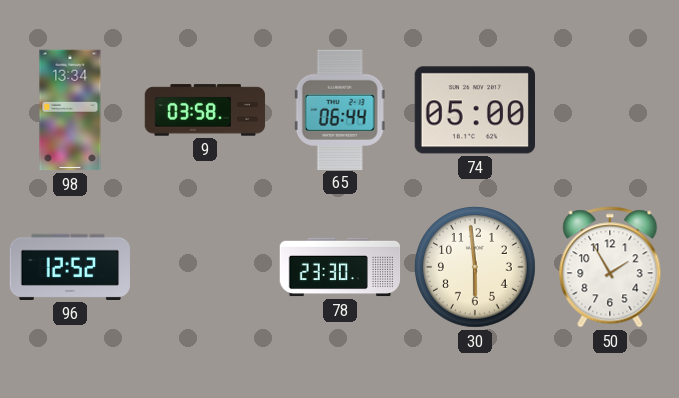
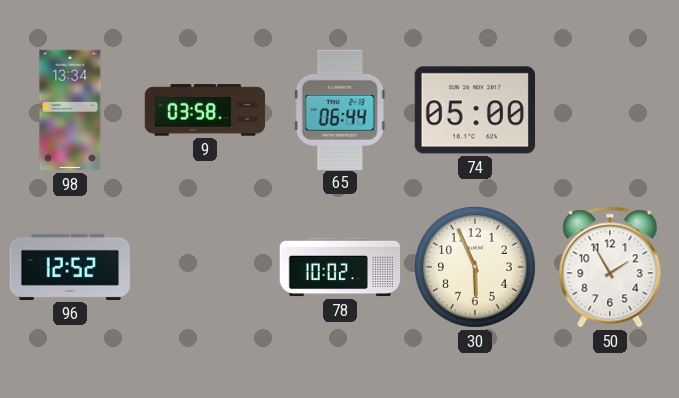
78: 23:30 -> 10:02 (340, 267)
30: 5:59 -> 5:56 (475, 267)
